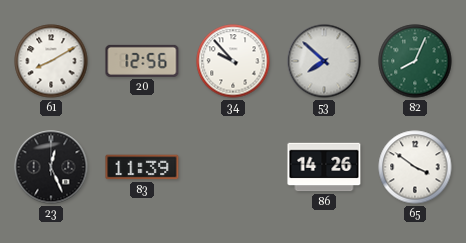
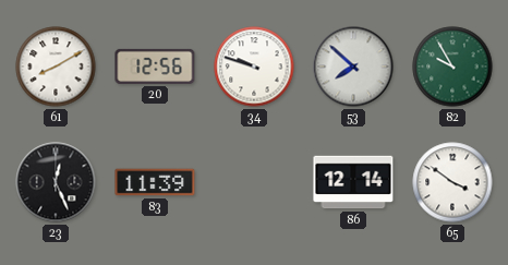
34: 9:53 -> 9:48 (254, 67)
82: 8:04 -> 9:55 (452, 67)
86: 14:26 -> 12:14 (353, 182)
